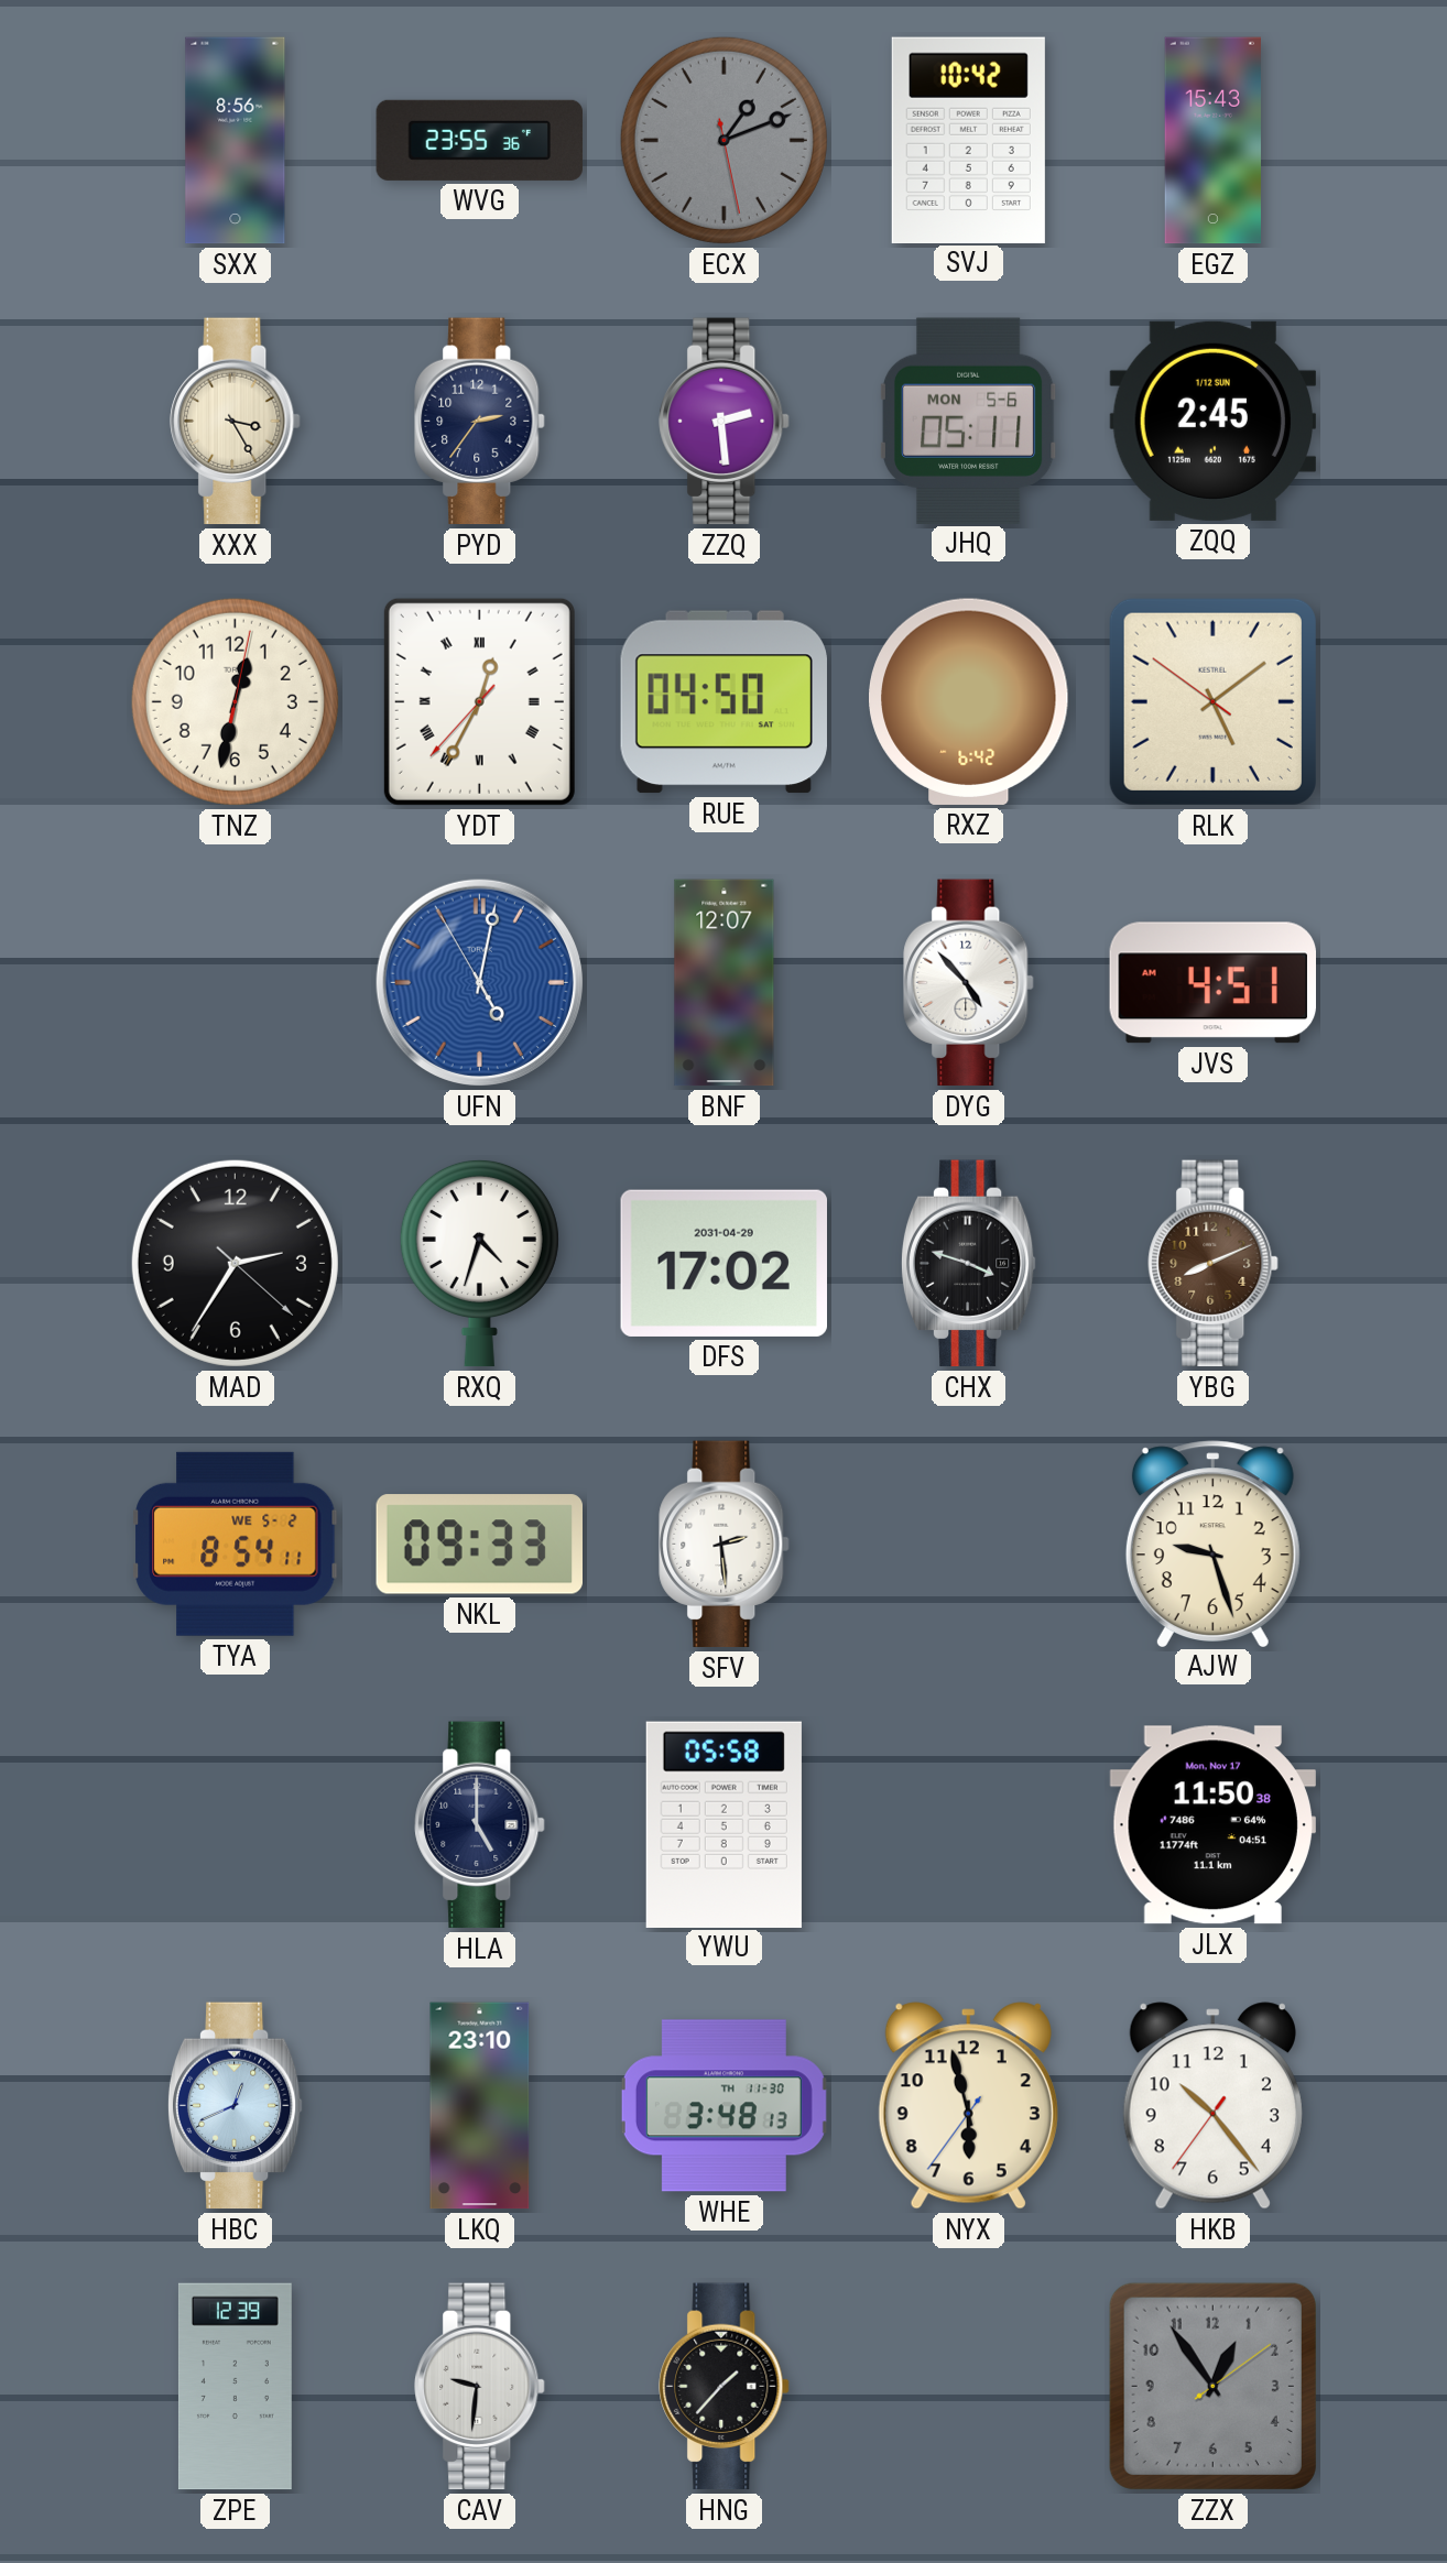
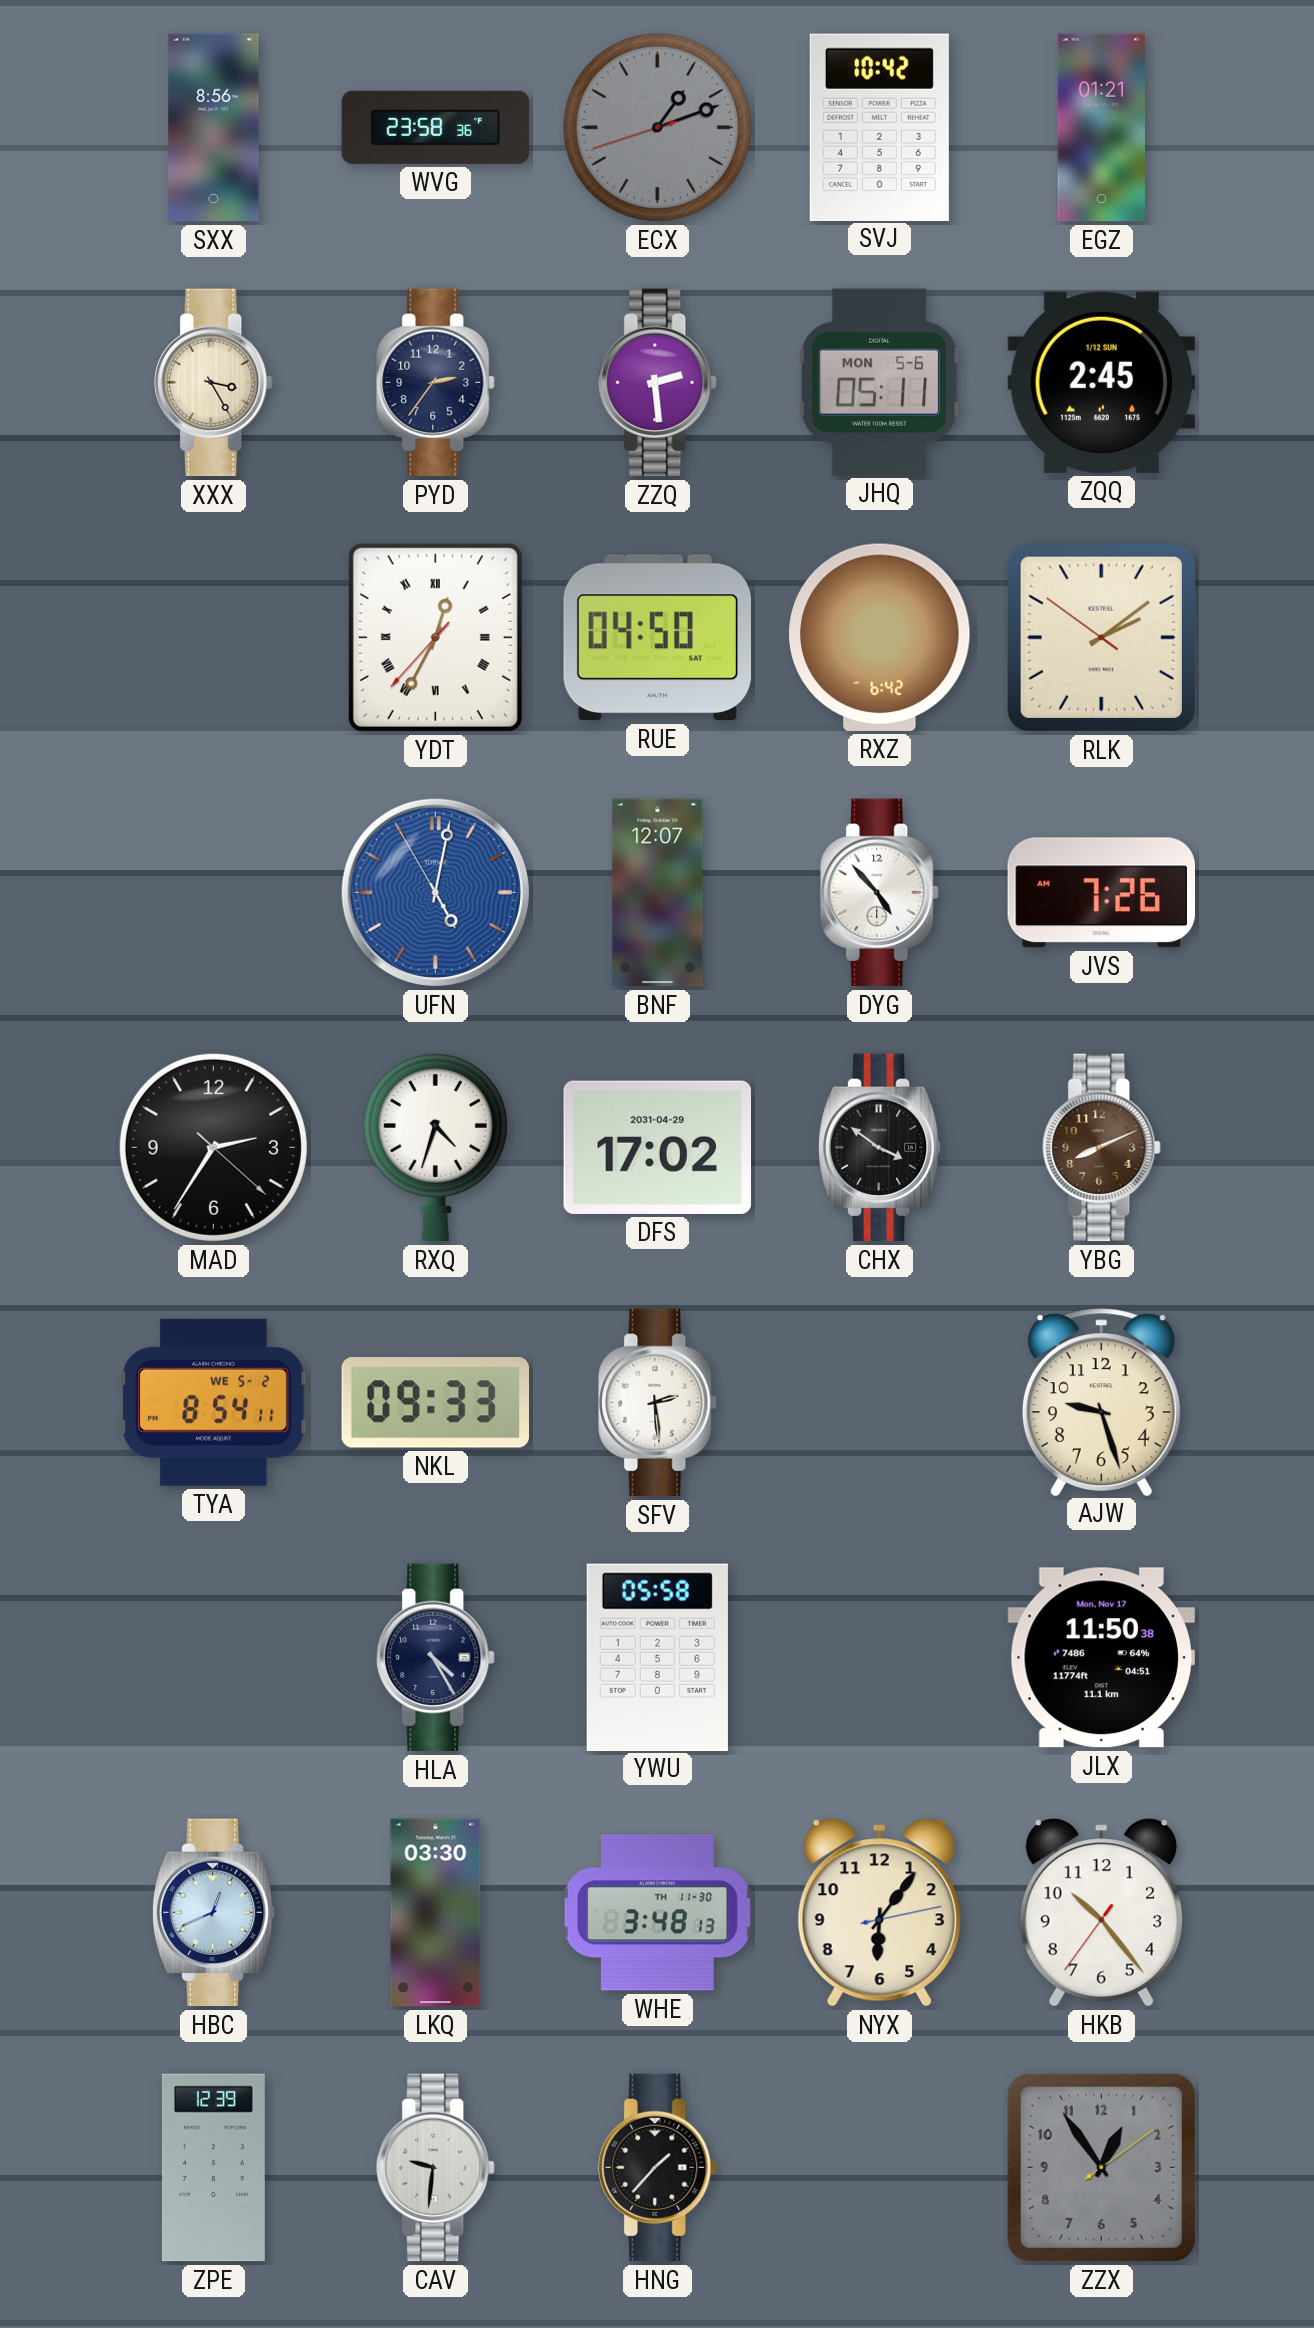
WVG: 23:55 -> 23:58 (436, 127)
ECX: 1:11:28 -> 1:11:42 (657, 127)
EGZ: 15:43 -> 01:21 (1102, 128)
TNZ: 12:32 -> none (235, 701)
RLK: 5:08 -> 2:08 (1101, 637)
JVS: 4:51 -> 7:26 (1101, 893)
CHX: 3:48 -> 3:51 (879, 1148)
HLA: 5:00 -> 4:25 (436, 1658)
LKQ: 23:10 -> 03:30 (436, 1913)
NYX: 5:57 -> 6:06 (879, 1913)
